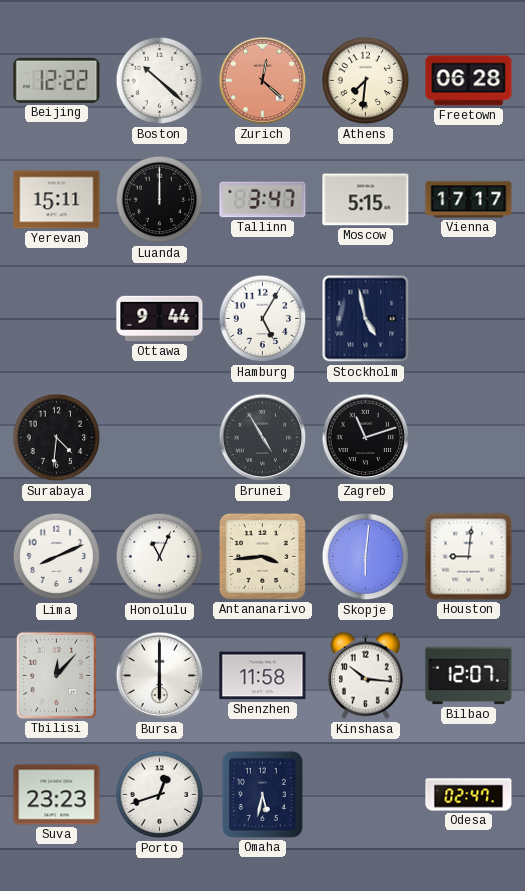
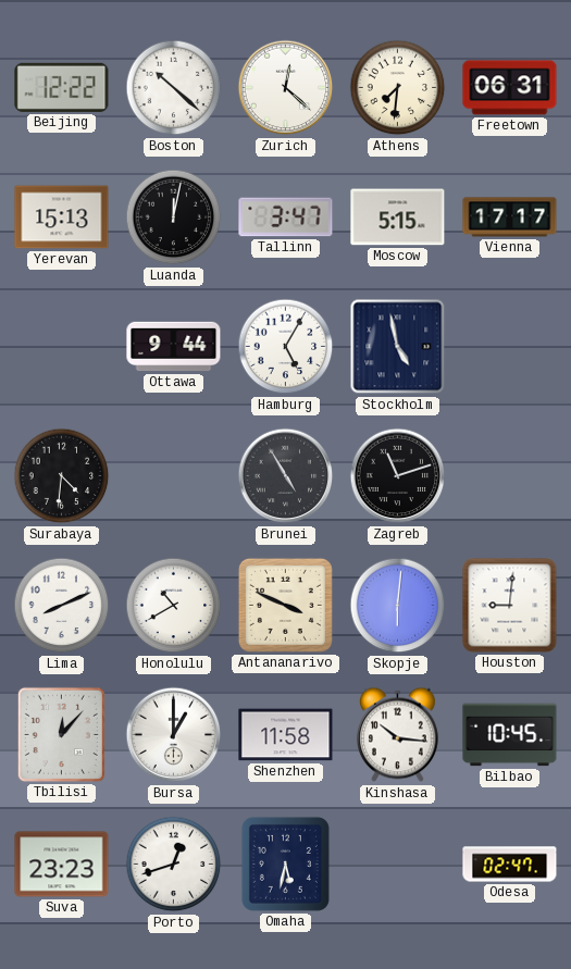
Zurich dial: salmon -> white (286, 88)
Freetown: 06:28 -> 06:31 (510, 88)
Yerevan: 15:11 -> 15:13 (62, 218)
Luanda: 12:00 -> 12:02 (174, 218)
Honolulu: 11:04 -> 10:40 (174, 606)
Antananarivo: 3:44 -> 3:49 (285, 605)
Bursa: 6:00 -> 1:00 (174, 735)
Bilbao: 12:07 -> 10:45 (510, 735)
